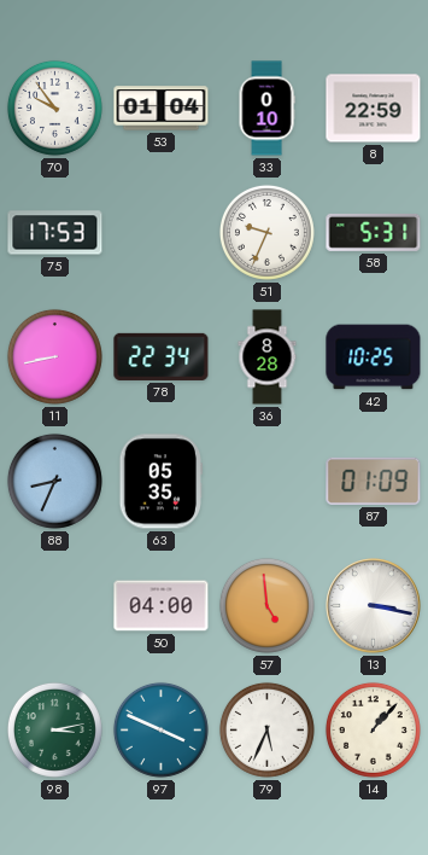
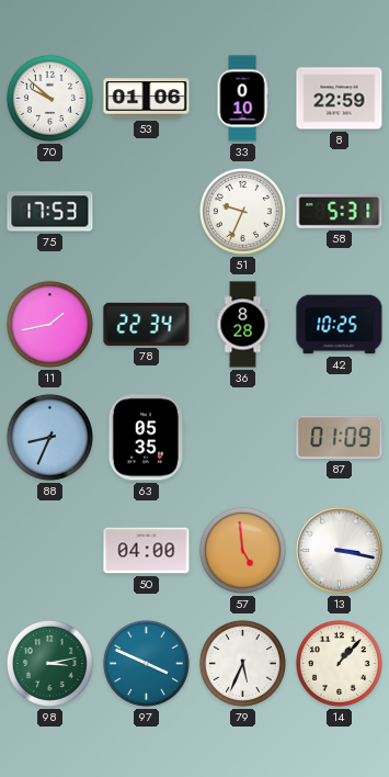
70: 9:54 -> 9:52 (49, 98)
53: 01:04 -> 01:06 (147, 99)
11: 8:43 -> 1:43 (49, 324)
